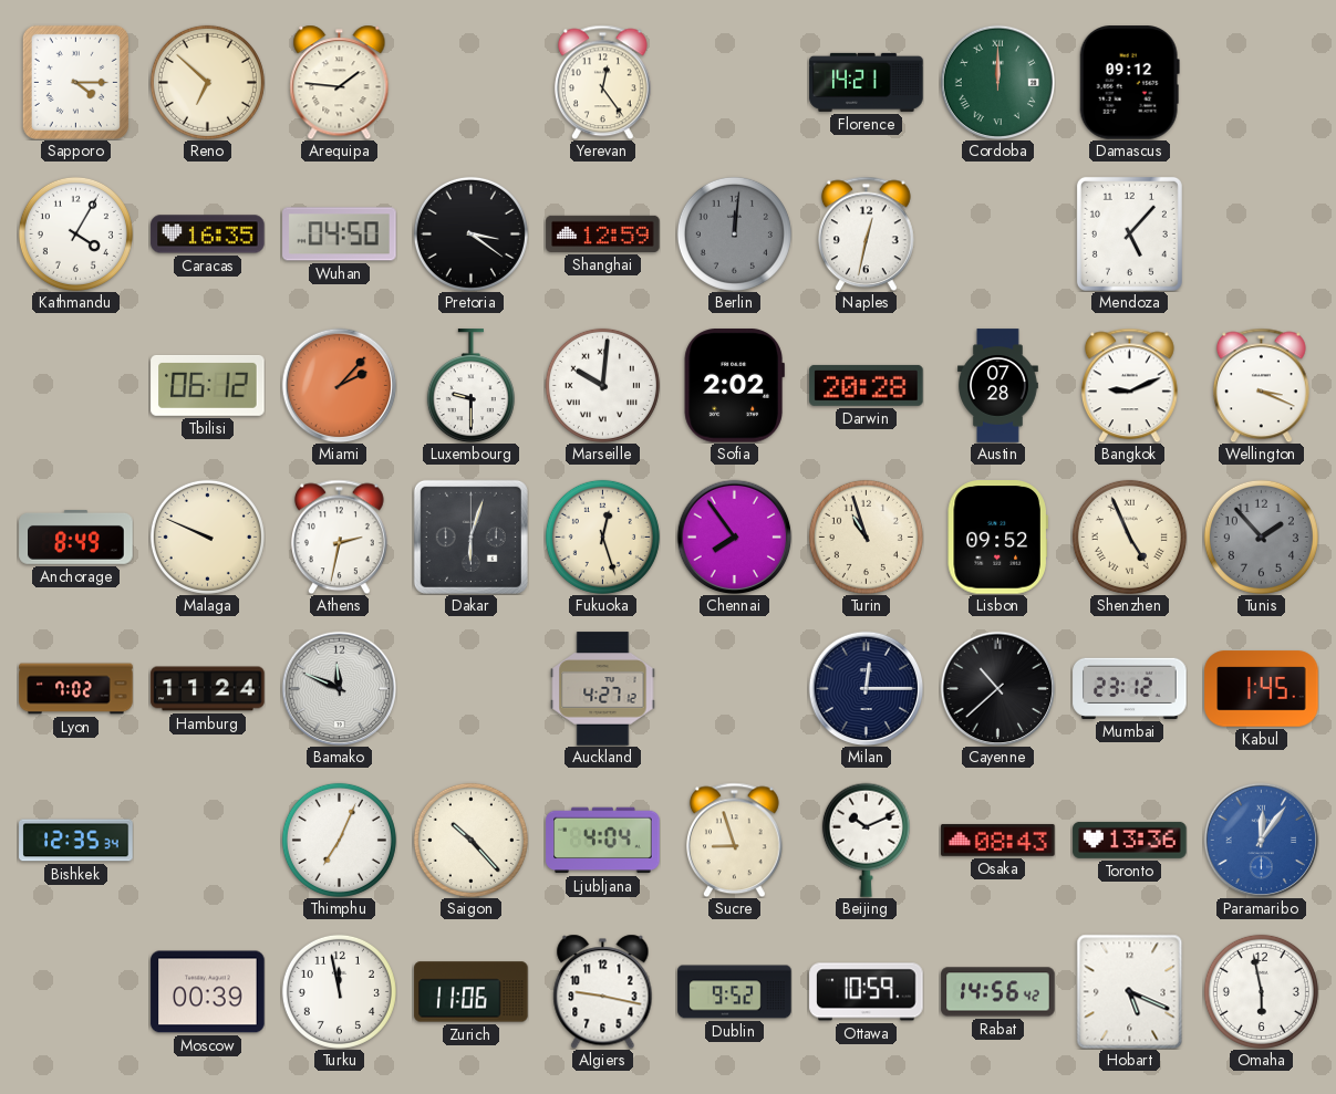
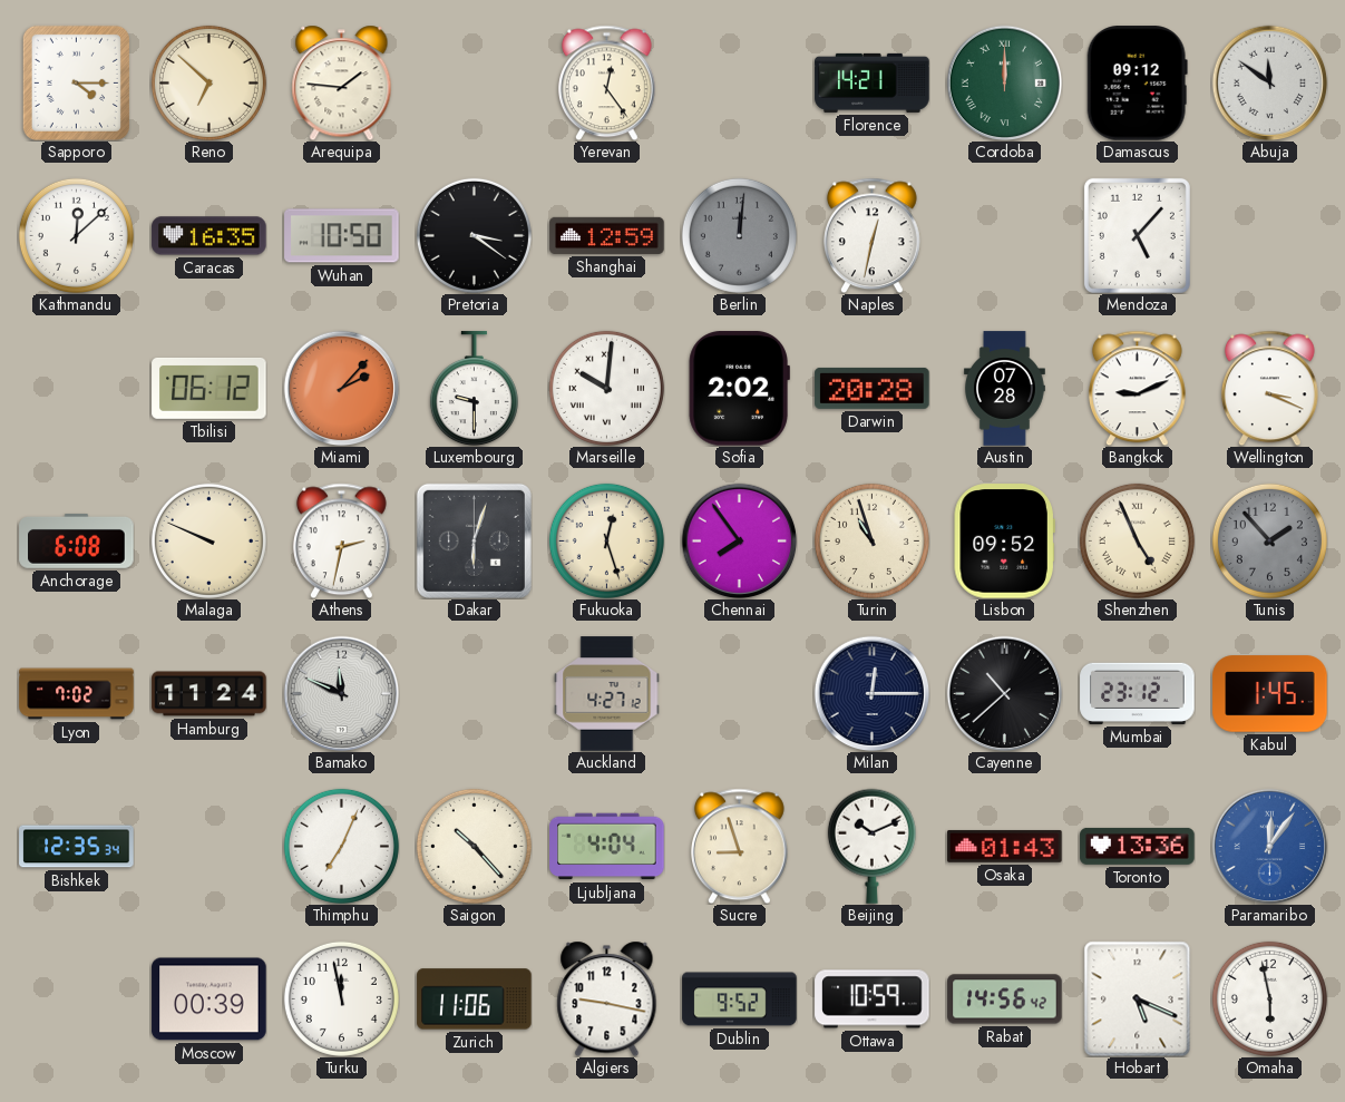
Abuja: none -> 11:51 (1269, 82)
Kathmandu: 4:05 -> 12:08 (76, 235)
Wuhan: 04:50 -> 10:50 (342, 236)
Anchorage: 8:49 -> 6:08 (77, 540)
Osaka: 08:43 -> 01:43 (1005, 846)
